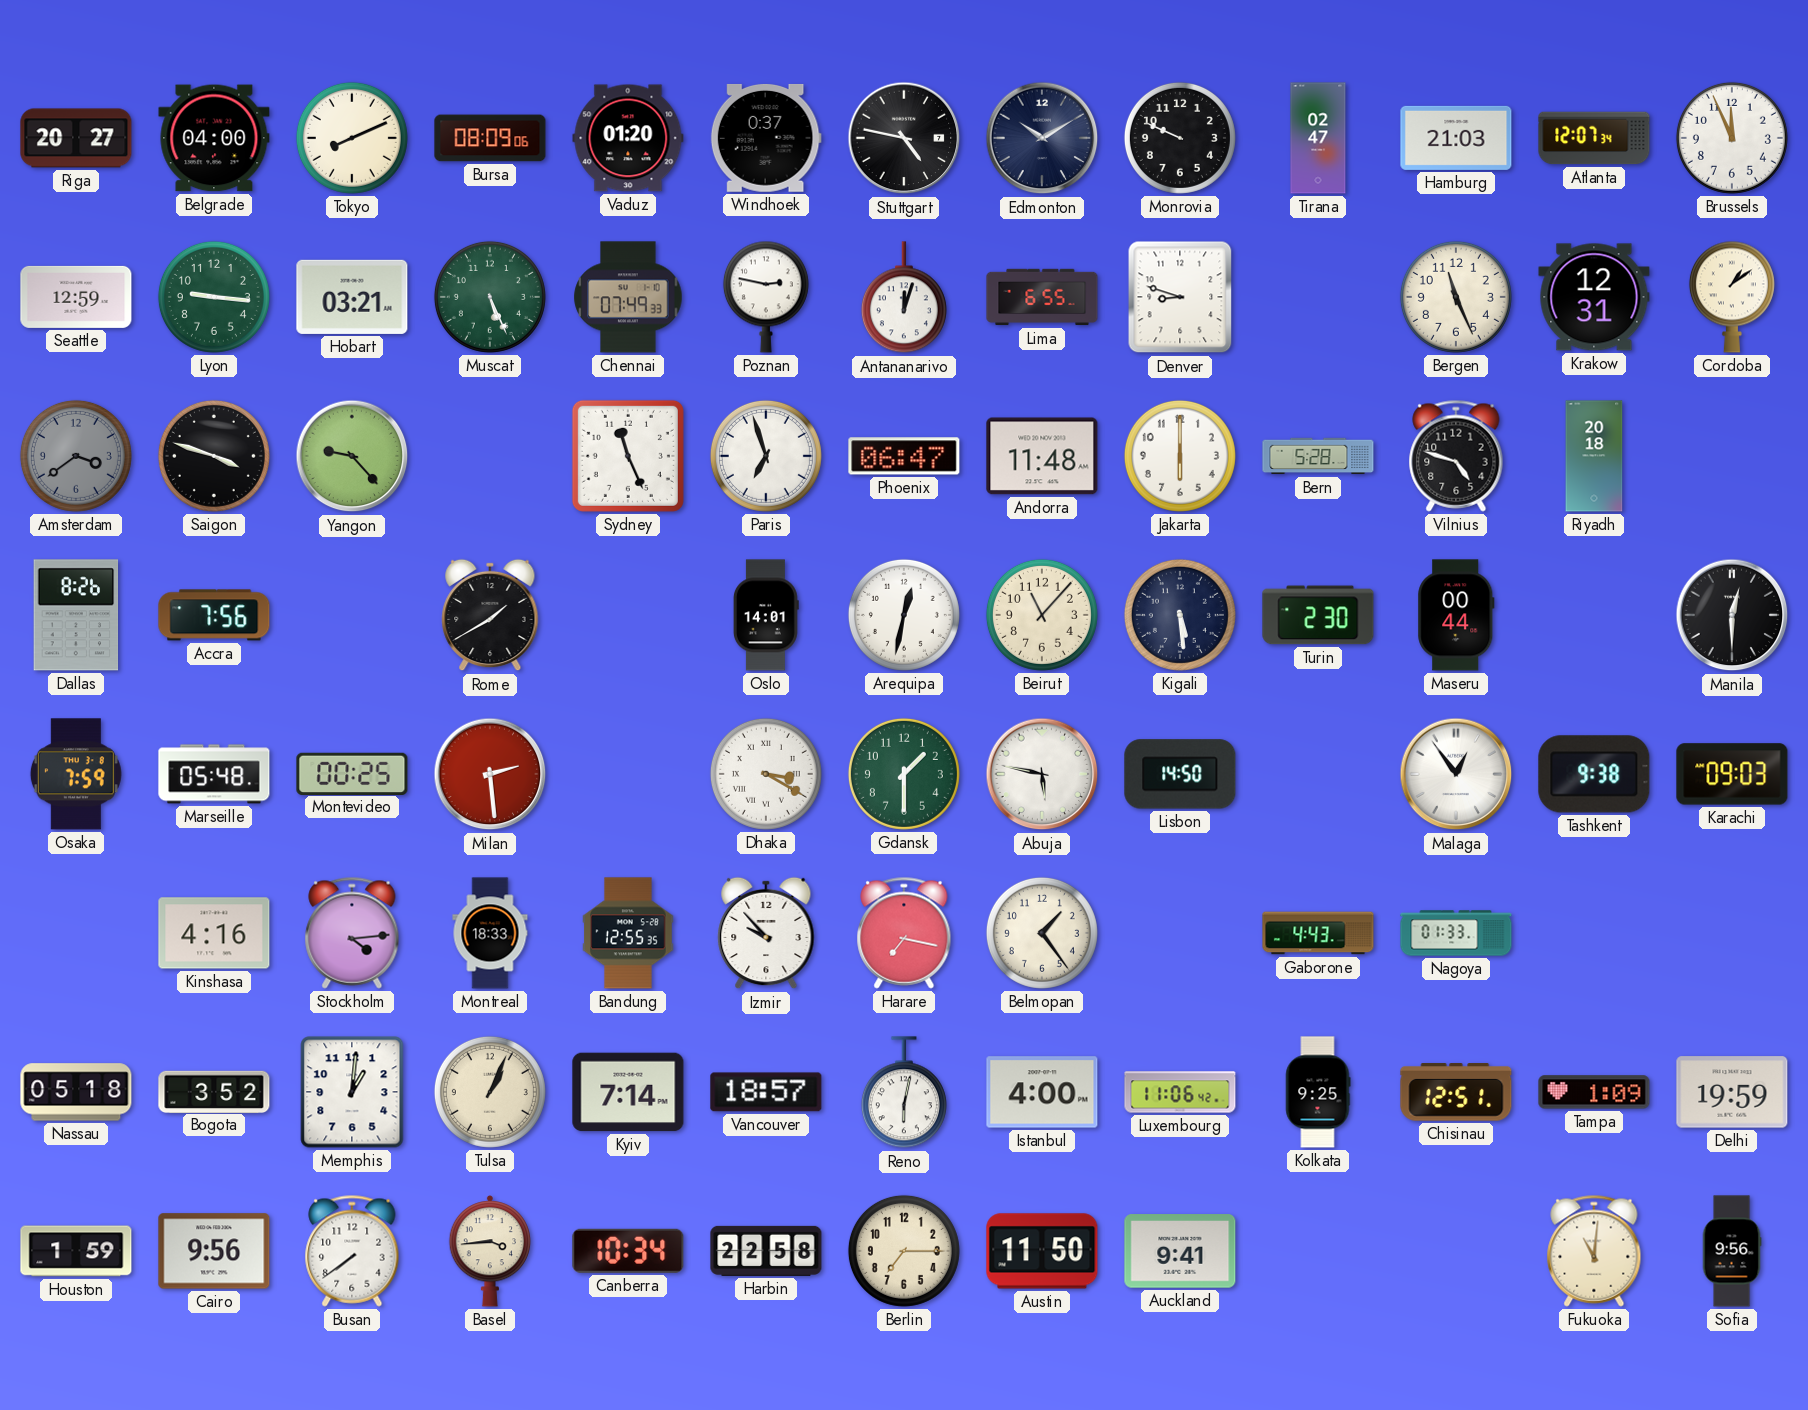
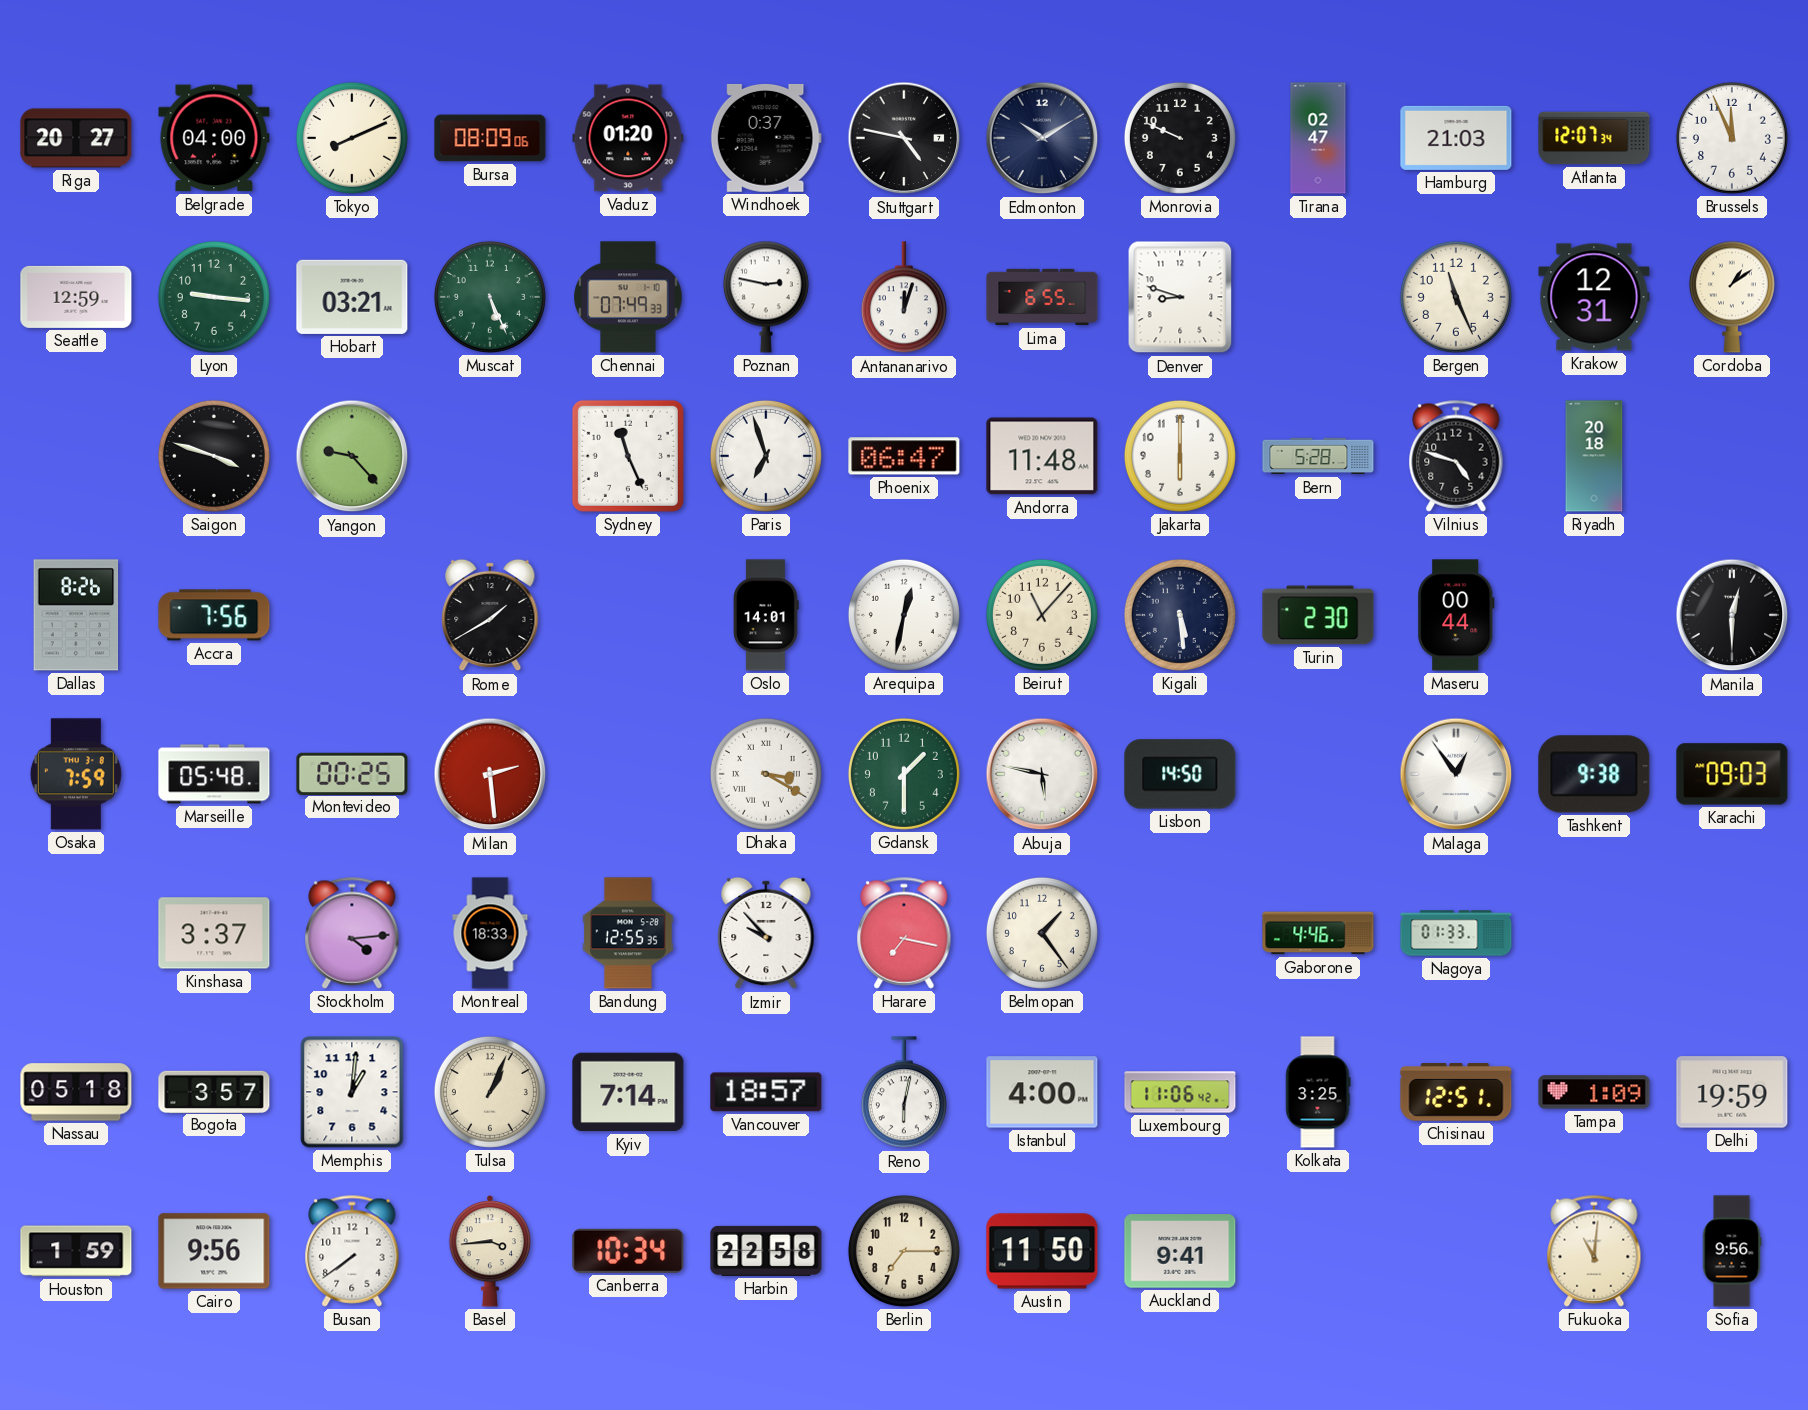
Amsterdam: 3:39 -> none (76, 456)
Kinshasa: 4:16 -> 3:37 (214, 933)
Gaborone: 4:43 -> 4:46 (1318, 933)
Bogota: 3:52 -> 3:57 (214, 1091)
Kolkata: 9:25 -> 3:25 (1318, 1092)
